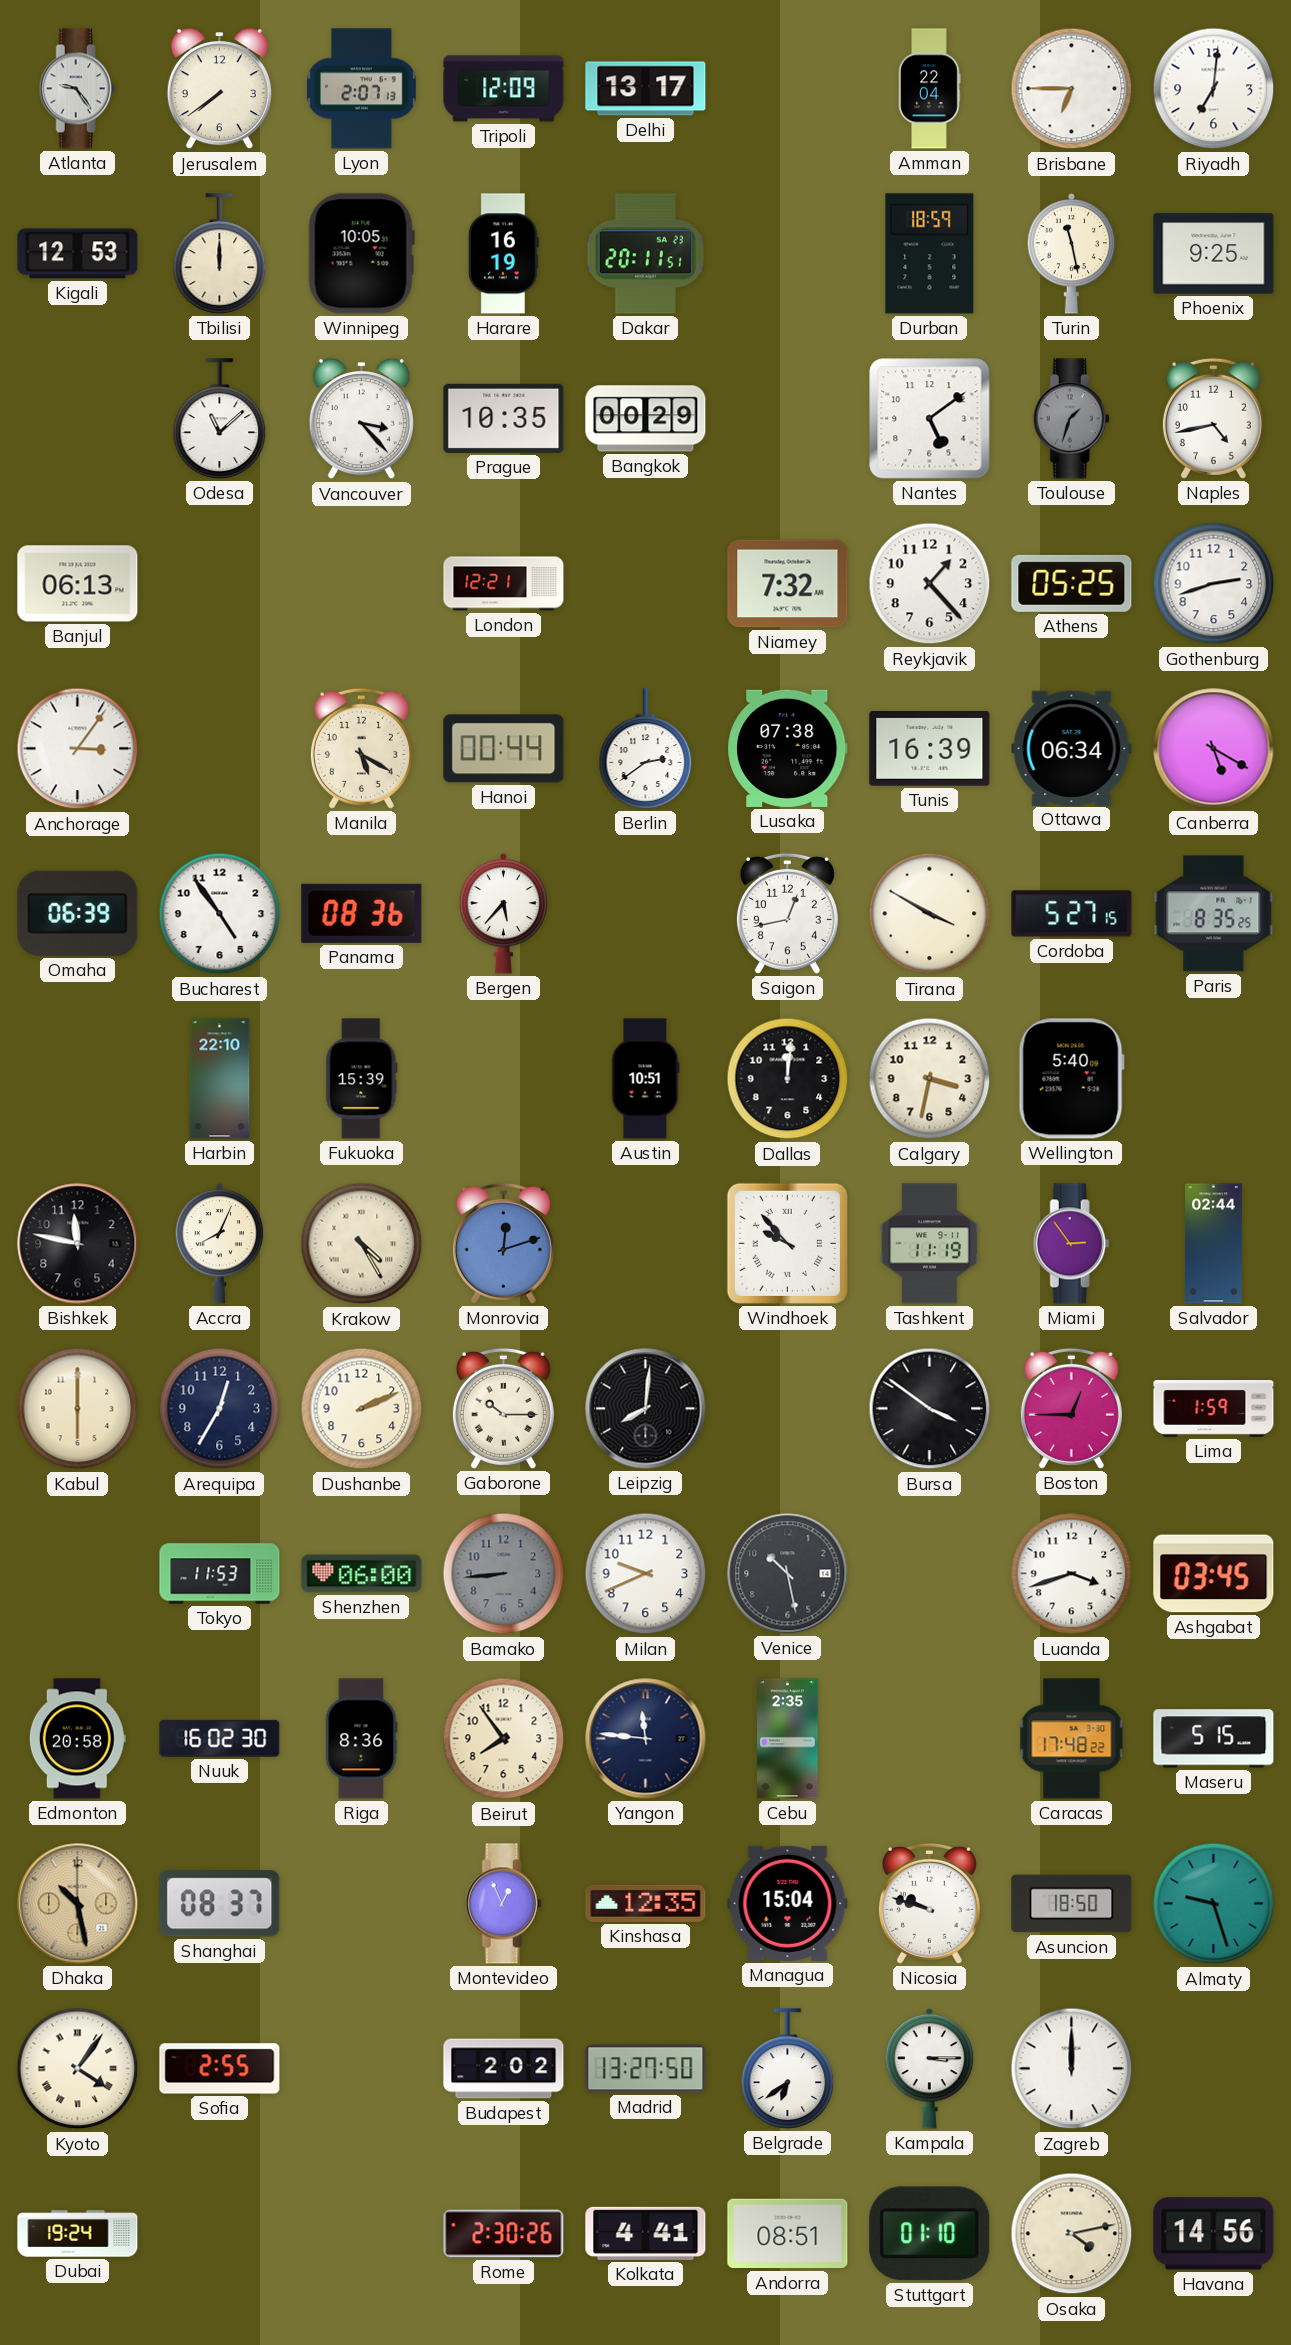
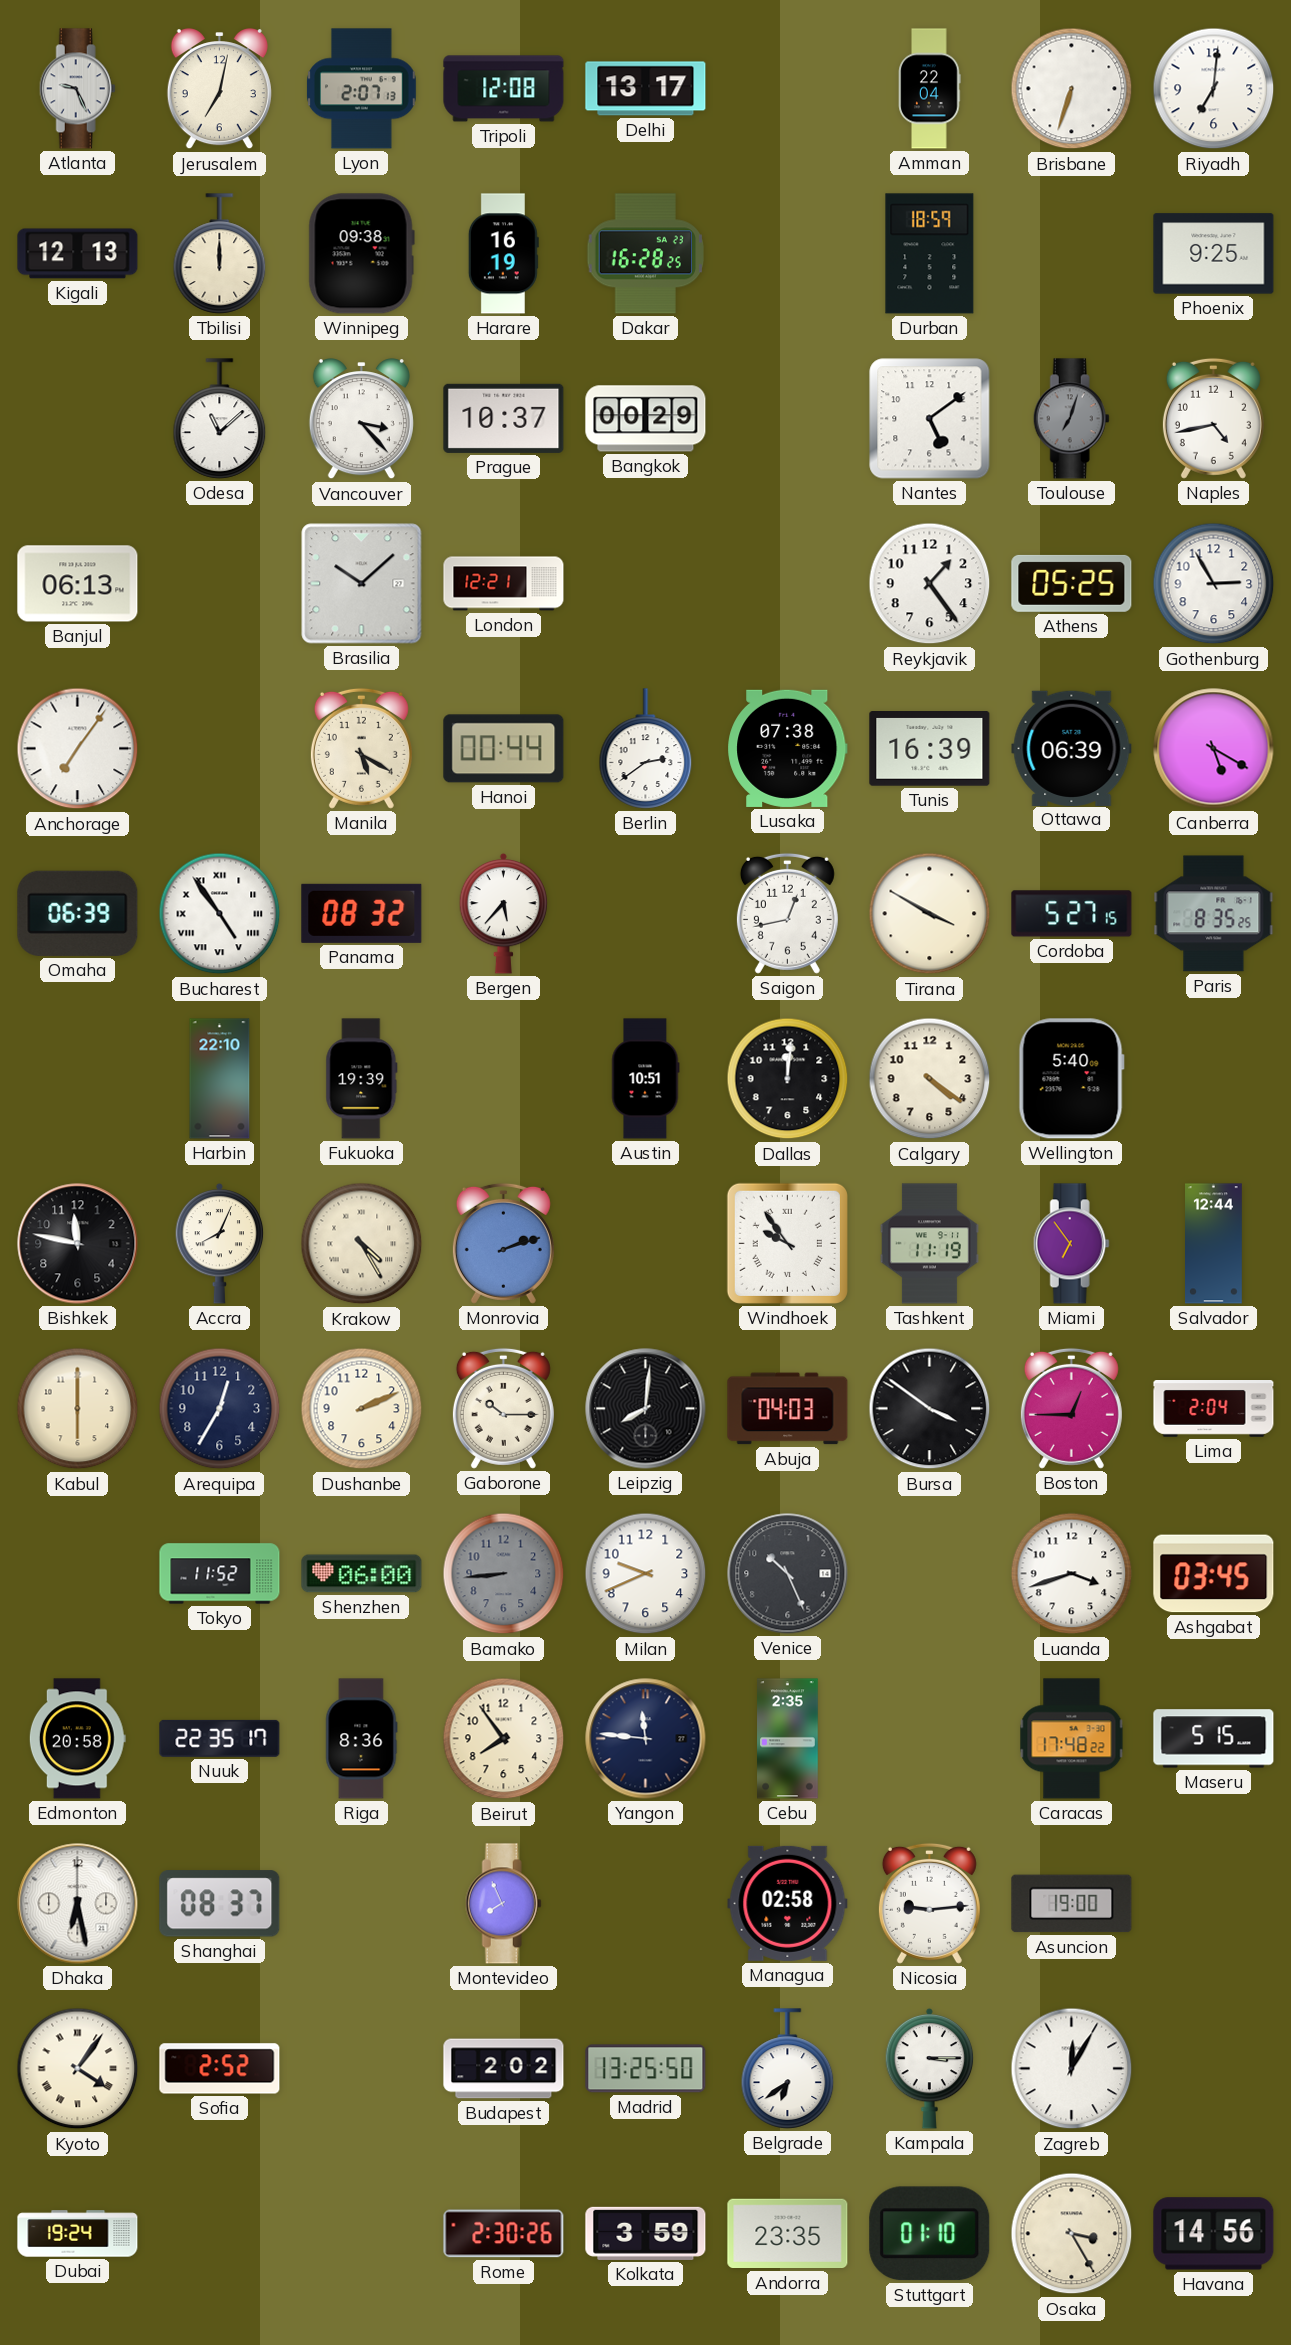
Atlanta: 9:24 -> 9:26 (77, 89)
Jerusalem: 7:39 -> 7:02 (219, 89)
Tripoli: 12:09 -> 12:08 (504, 89)
Brisbane: 6:45 -> 6:33 (1072, 89)
Kigali: 12:53 -> 12:13 (78, 254)
Winnipeg: 10:05 -> 09:38 (361, 254)
Dakar: 20:11 -> 16:28 (646, 254)
Turin: 11:28 -> none (1072, 253)
Prague: 10:35 -> 10:37 (504, 418)
Toulouse: 1:33 -> 7:03 (1071, 419)
Brasilia: none -> 10:08 (362, 584)
Niamey: 7:32 -> none (788, 584)
Reykjavik: 1:23 -> 1:24 (930, 584)
Gothenburg: 2:42 -> 2:55 (1214, 584)
Anchorage: 3:06 -> 7:06 (78, 749)
Ottawa: 06:34 -> 06:39 (1072, 748)
Bucharest numerals: Arabic -> Roman (220, 914)
Panama: 08:36 -> 08:32 (362, 913)
Fukuoka: 15:39 -> 19:39 (362, 1079)
Calgary: 3:32 -> 4:21 (930, 1079)
Monrovia: 12:12 -> 2:12 (503, 1243)
Windhoek: 9:53 -> 9:54 (787, 1243)
Miami: 2:54 -> 6:54 (1071, 1244)
Salvador: 02:44 -> 12:44 (1214, 1244)
Abuja: none -> 04:03 (788, 1409)
Lima: 1:59 -> 2:04 (1214, 1409)
Tokyo: 11:53 -> 11:52 (220, 1574)
Venice: 10:28 -> 10:26 (788, 1574)
Nuuk: 16:02 -> 22:35 (220, 1738)
Dhaka: 10:28 -> 6:28 (78, 1904)
Dhaka dial: champagne -> white (78, 1904)
Montevideo: 12:56 -> 7:56 (503, 1904)
Kinshasa: 12:35 -> none (646, 1903)
Managua: 15:04 -> 02:58 (788, 1903)
Nicosia: 9:48 -> 9:14 (929, 1903)
Asuncion: 18:50 -> 19:00 (1072, 1904)
Almaty: 9:27 -> none (1214, 1904)
Sofia: 2:55 -> 2:52 (220, 2069)
Madrid: 13:27 -> 13:25 (646, 2069)
Zagreb: 12:00 -> 12:05 (1072, 2069)
Kolkata: 4:41 -> 3:59 (646, 2233)
Andorra: 08:51 -> 23:35 (788, 2234)
Osaka: 4:13 -> 3:25 (1072, 2234)
